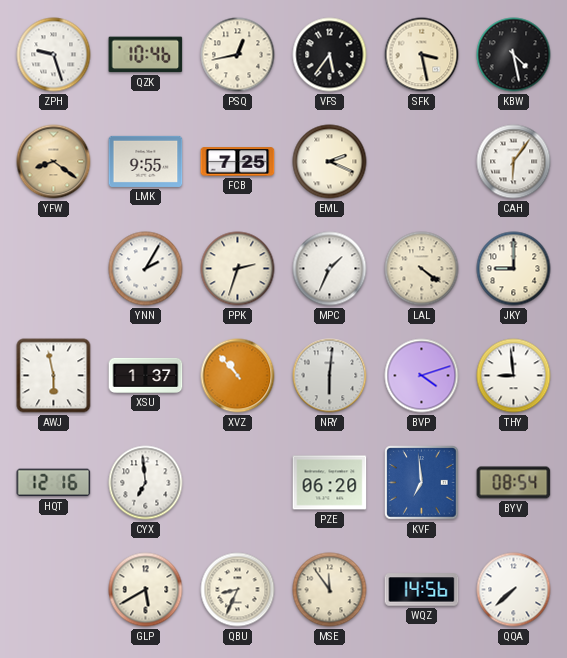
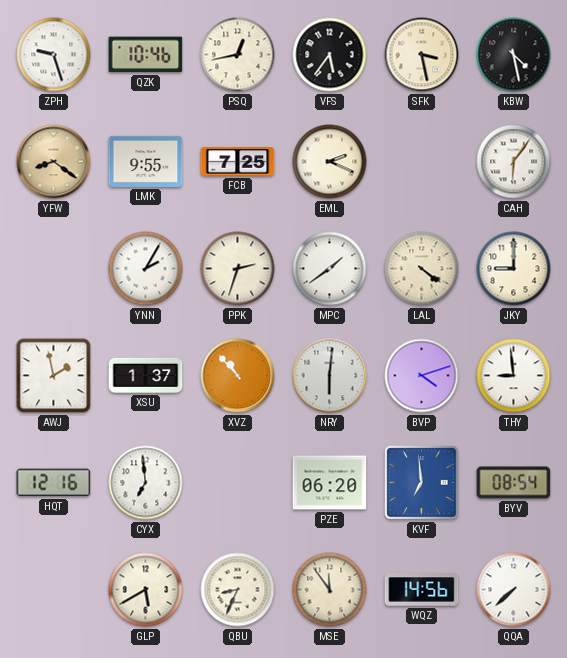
MPC: 1:34 -> 1:39 (330, 269)
AWJ: 5:58 -> 1:58 (54, 376)
